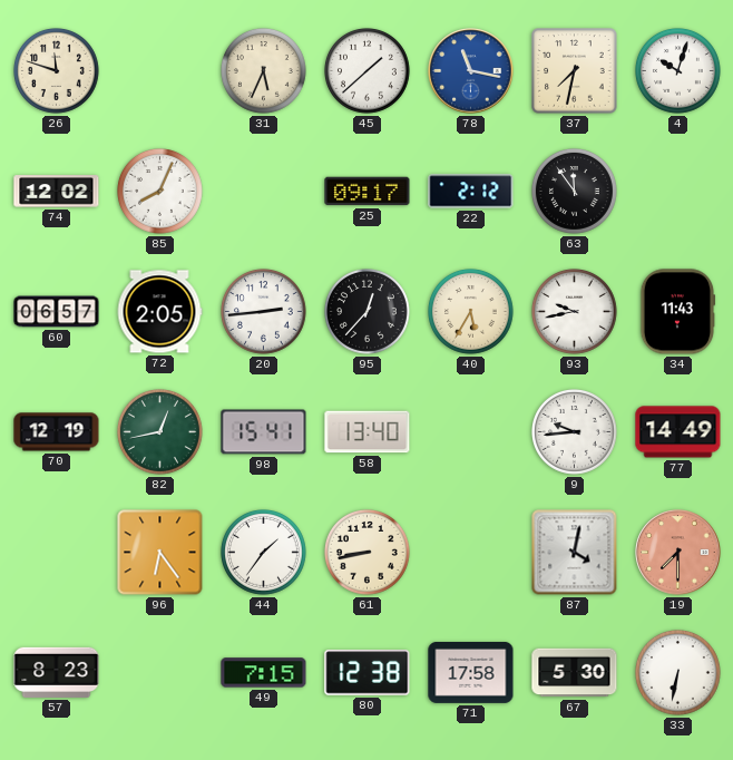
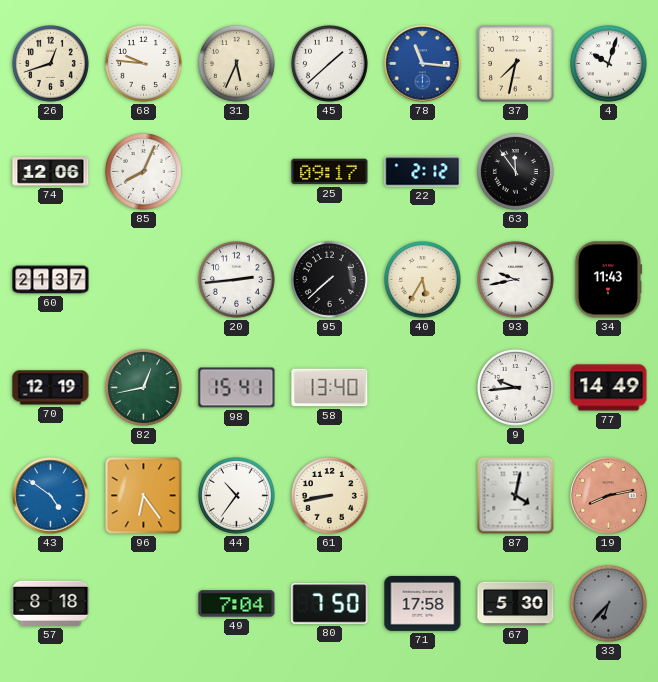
26: 11:48 -> 12:42 (51, 64)
68: none -> 9:46 (144, 64)
78: 11:17 -> 11:16 (423, 64)
74: 12:02 -> 12:06 (51, 172)
60: 06:57 -> 21:37 (51, 280)
72: 2:05 -> none (159, 312)
95: 12:37 -> 7:38 (330, 280)
43: none -> 4:51 (51, 496)
44: 1:36 -> 10:36 (237, 496)
19: 7:30 -> 8:13 (609, 496)
57: 8:23 -> 8:18 (51, 603)
49: 7:15 -> 7:04 (237, 604)
80: 12:38 -> 7:50 (330, 604)
33: 6:32 -> 6:37 (609, 604)
33 dial: white -> grey (609, 604)
